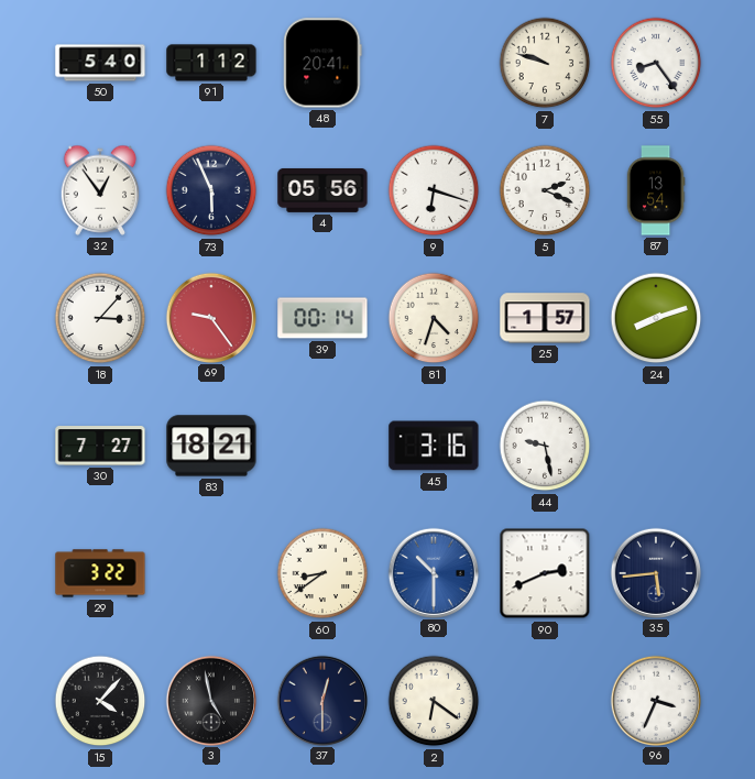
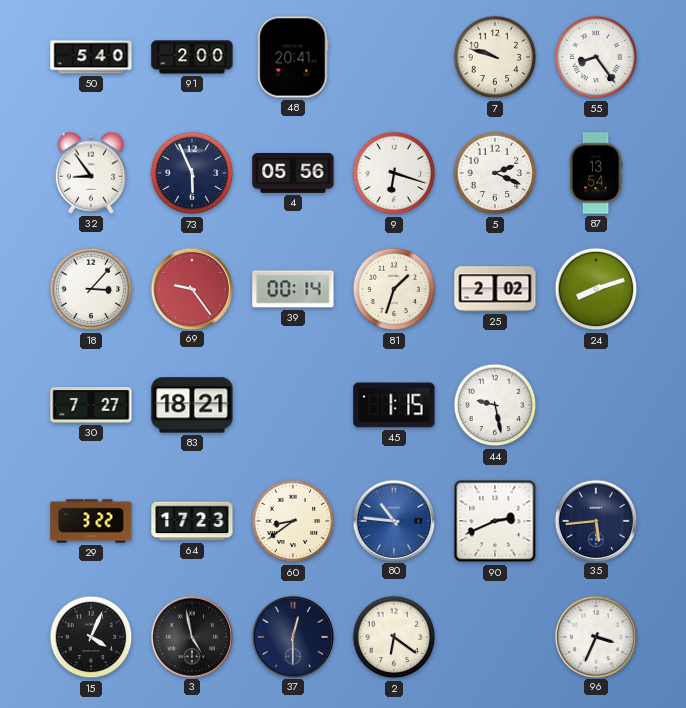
91: 1:12 -> 2:00 (192, 57)
32: 12:54 -> 8:54 (91, 173)
81: 4:33 -> 1:33 (394, 289)
25: 1:57 -> 2:02 (495, 289)
45: 3:16 -> 1:15 (394, 405)
64: none -> 17:23 (192, 521)
80: 10:30 -> 10:46 (393, 520)
15: 4:07 -> 4:04 (91, 637)
